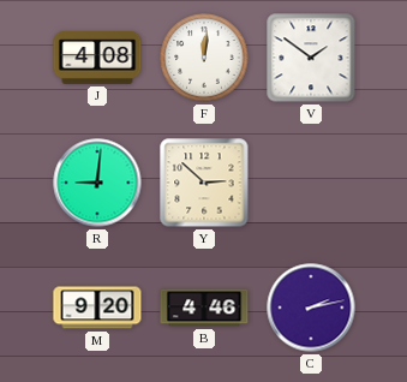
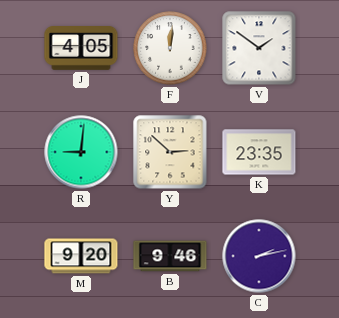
J: 4:08 -> 4:05 (81, 49)
K: none -> 23:35 (259, 152)
B: 4:46 -> 9:46 (170, 256)
